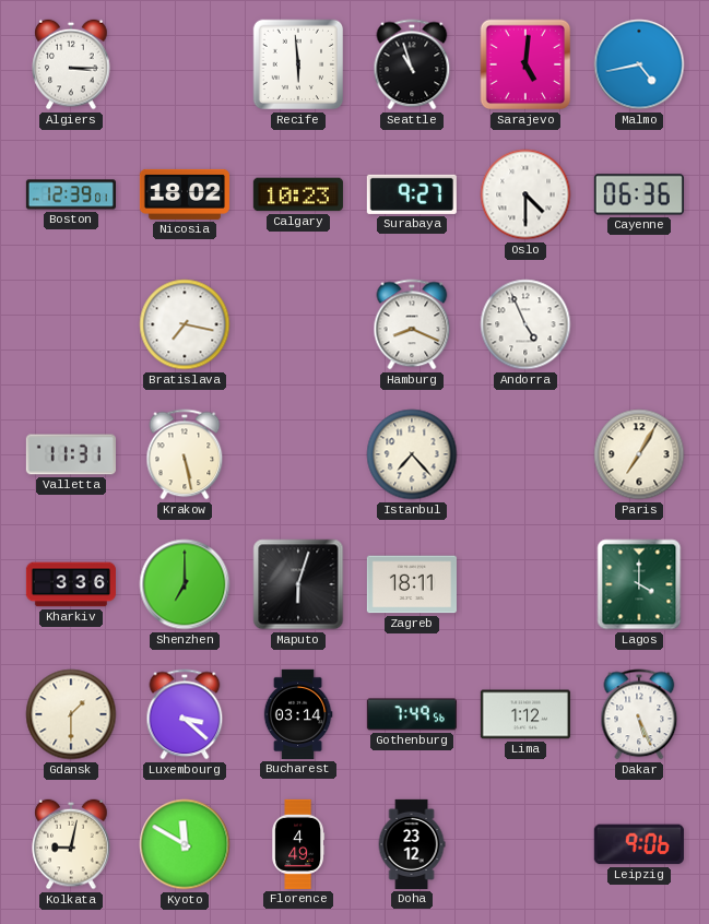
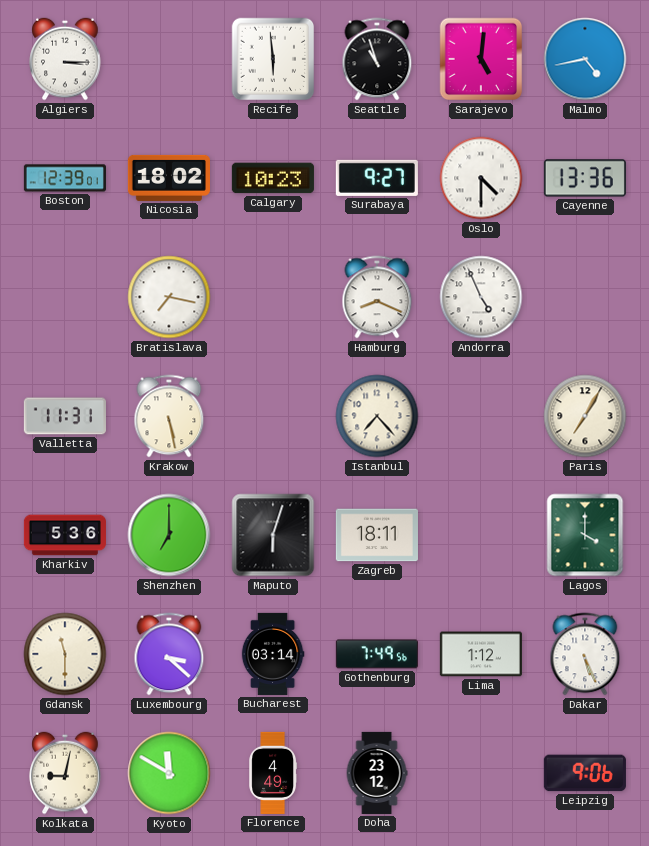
Cayenne: 06:36 -> 13:36 (585, 178)
Kharkiv: 3:36 -> 5:36 (65, 535)
Gdansk: 1:30 -> 11:30 (65, 654)
